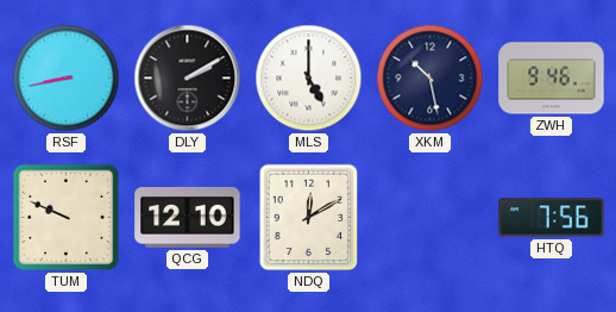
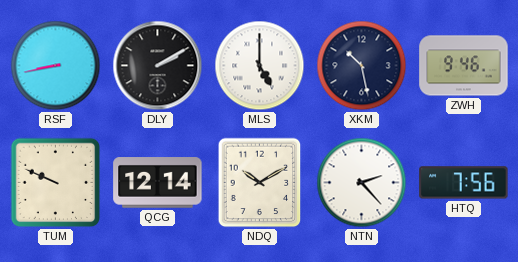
QCG: 12:10 -> 12:14 (158, 183)
NDQ: 12:10 -> 10:10 (260, 183)
NTN: none -> 2:23 (362, 183)
